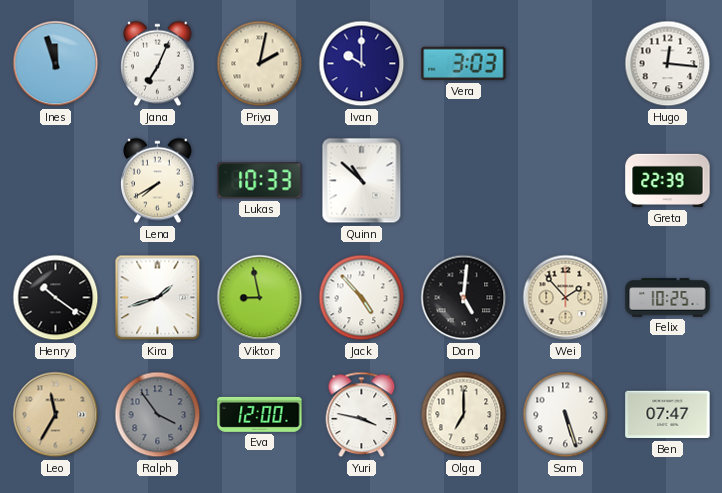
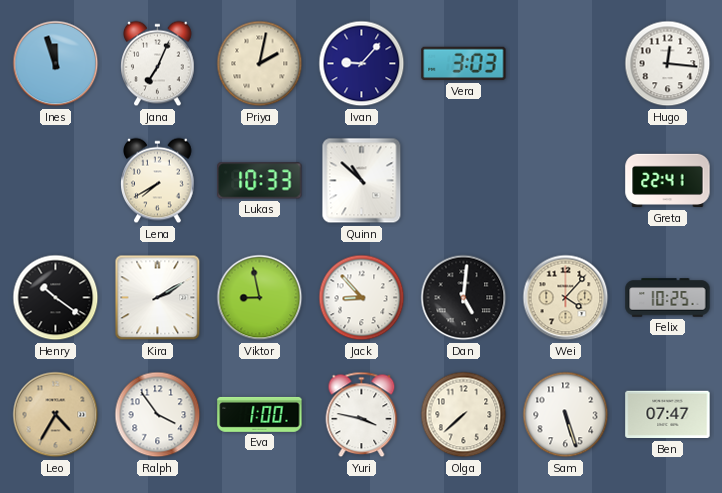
Ivan: 10:00 -> 9:07 (362, 64)
Greta: 22:39 -> 22:41 (668, 181)
Kira: 1:42 -> 2:10 (158, 298)
Jack: 4:53 -> 8:53 (362, 298)
Wei: 1:53 -> 4:07 (566, 298)
Leo: 11:35 -> 4:35 (56, 415)
Ralph dial: grey -> white (158, 415)
Eva: 12:00 -> 1:00 (260, 414)
Olga: 7:00 -> 7:38 (464, 415)
